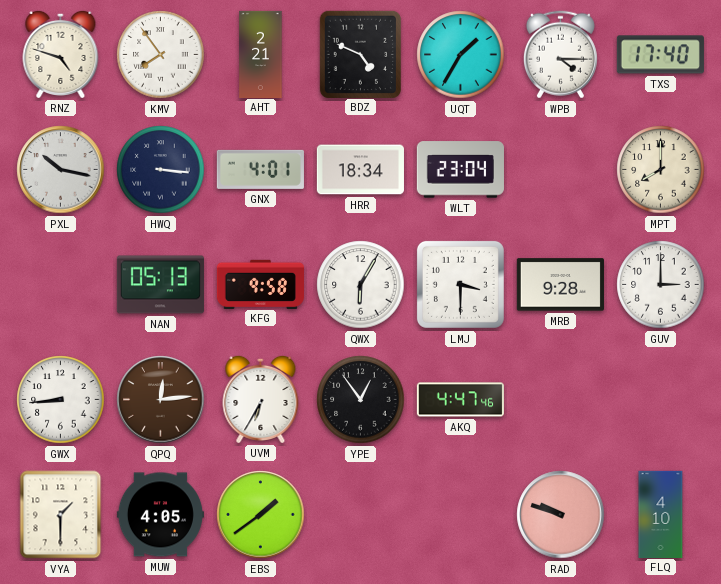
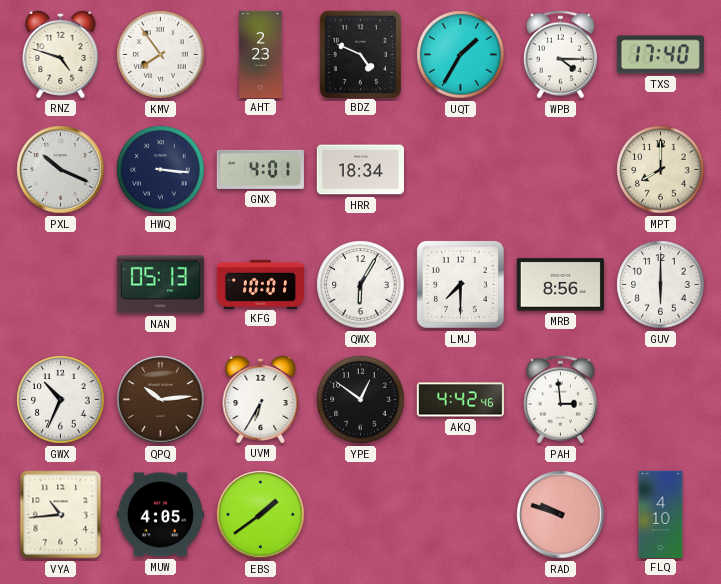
AHT: 2:21 -> 2:23 (261, 54)
PXL: 10:17 -> 10:19 (61, 170)
WLT: 23:04 -> none (460, 170)
KFG: 9:58 -> 10:01 (260, 284)
LMJ: 3:30 -> 7:30 (460, 284)
MRB: 9:28 -> 8:56 (560, 285)
GUV: 3:00 -> 6:00 (661, 285)
GWX: 8:44 -> 10:34 (61, 400)
QPQ: 12:14 -> 10:14 (161, 400)
YPE: 12:54 -> 12:51 (361, 400)
AKQ: 4:47 -> 4:42 (460, 400)
PAH: none -> 2:59 (560, 400)
VYA: 1:30 -> 10:44 (61, 515)
